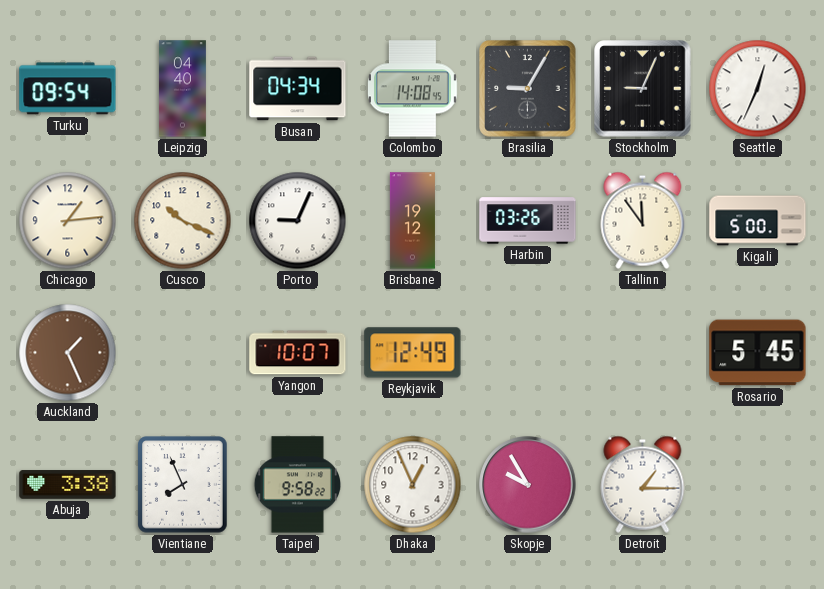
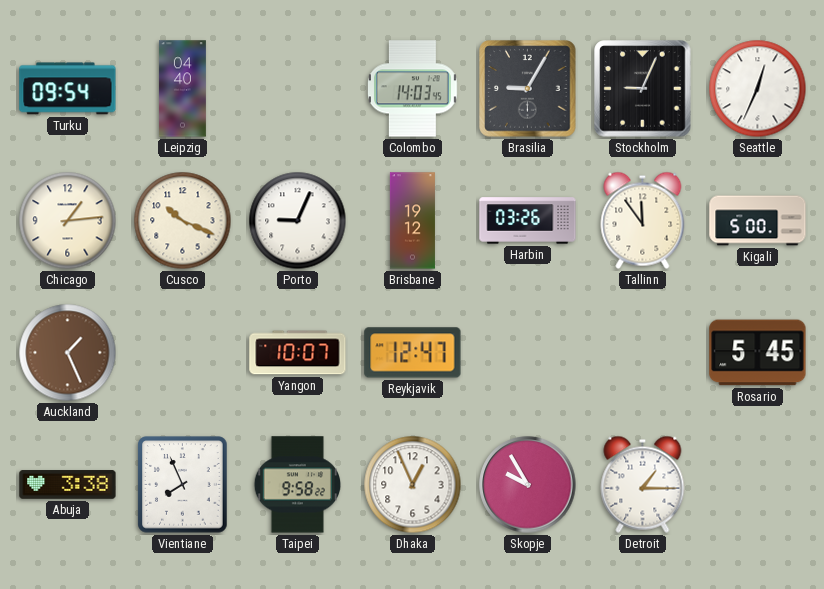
Busan: 04:34 -> none (298, 89)
Colombo: 14:08 -> 14:03 (412, 89)
Reykjavik: 12:49 -> 12:47 (413, 353)
